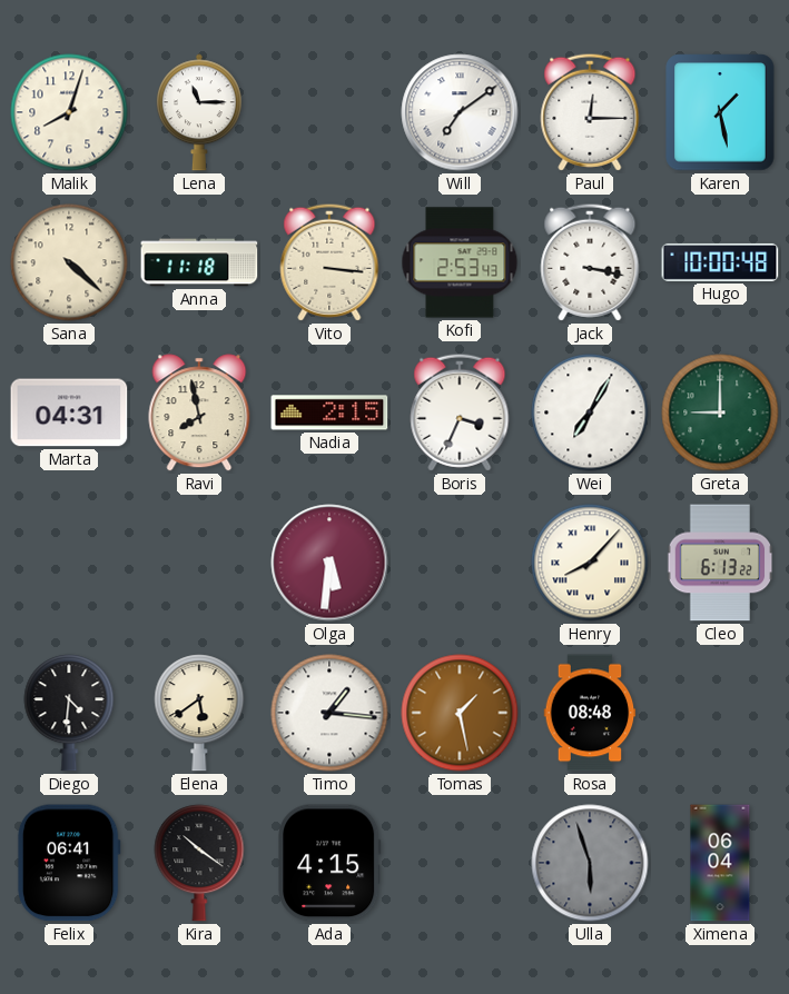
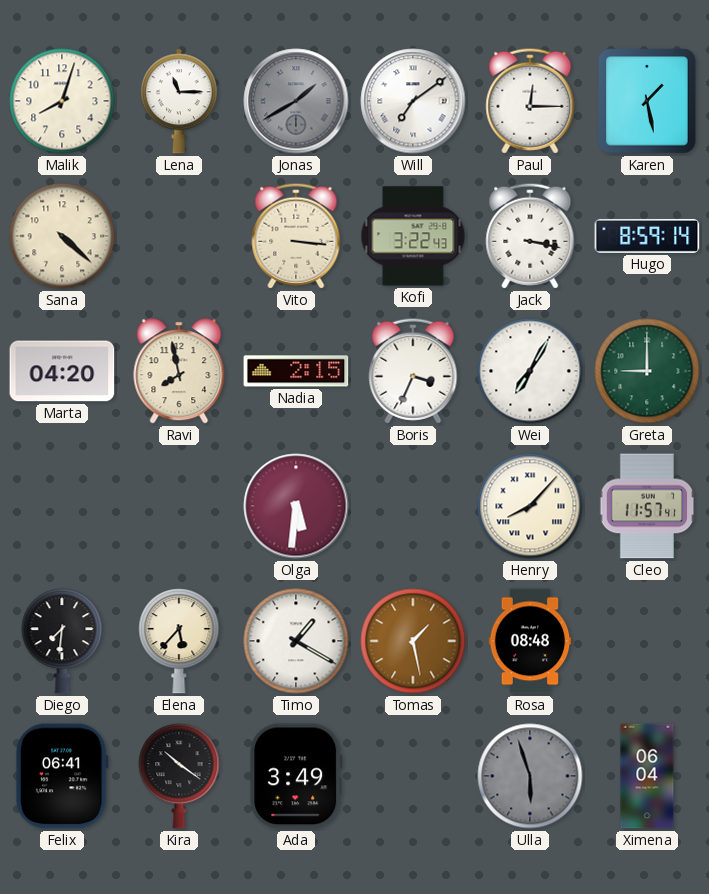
Jonas: none -> 1:40 (296, 101)
Anna: 11:18 -> none (199, 262)
Kofi: 2:53 -> 3:22 (413, 236)
Hugo: 10:00 -> 8:59 (647, 236)
Marta: 04:31 -> 04:20 (62, 371)
Cleo: 6:13 -> 11:57 (647, 506)
Diego: 4:31 -> 7:31 (62, 641)
Elena: 5:39 -> 5:37 (179, 641)
Timo: 1:16 -> 1:20 (296, 641)
Ada: 4:15 -> 3:49 (296, 776)
